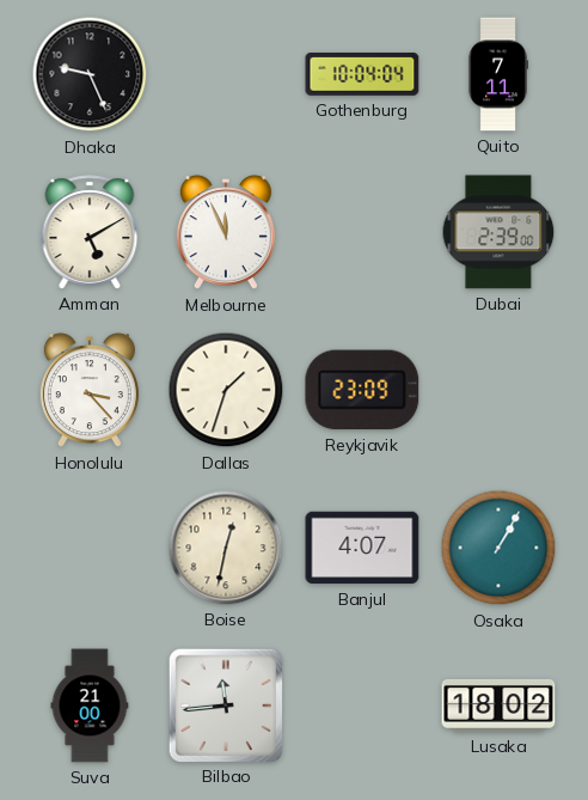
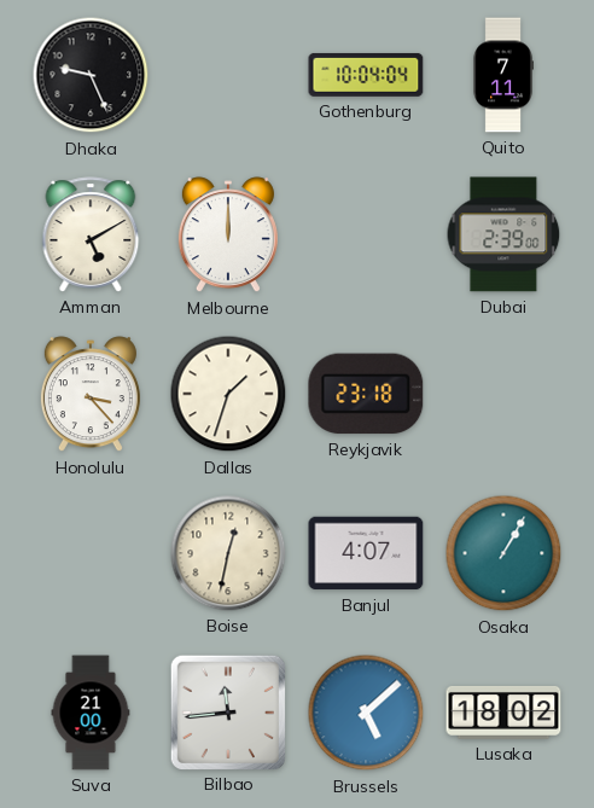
Melbourne: 11:56 -> 12:00 (228, 236)
Reykjavik: 23:09 -> 23:18 (366, 394)
Brussels: none -> 5:08 (366, 713)
